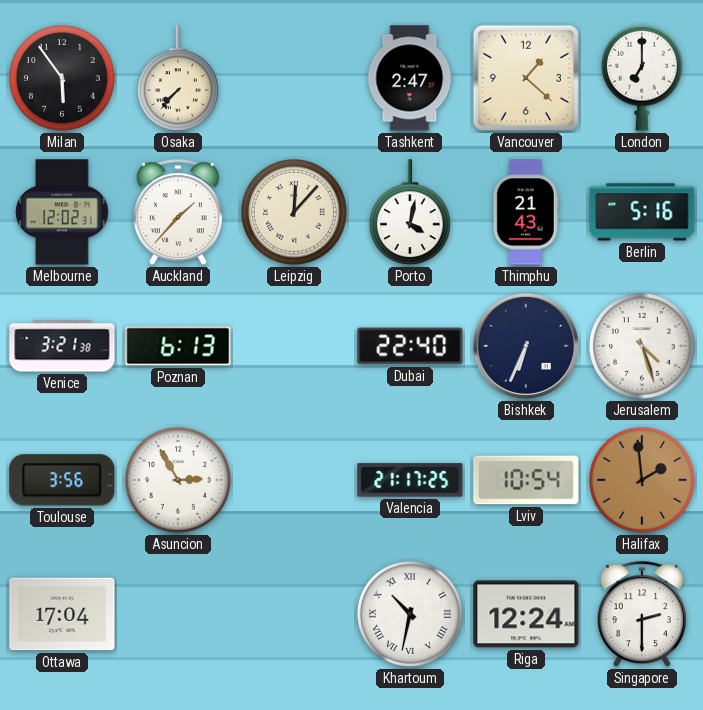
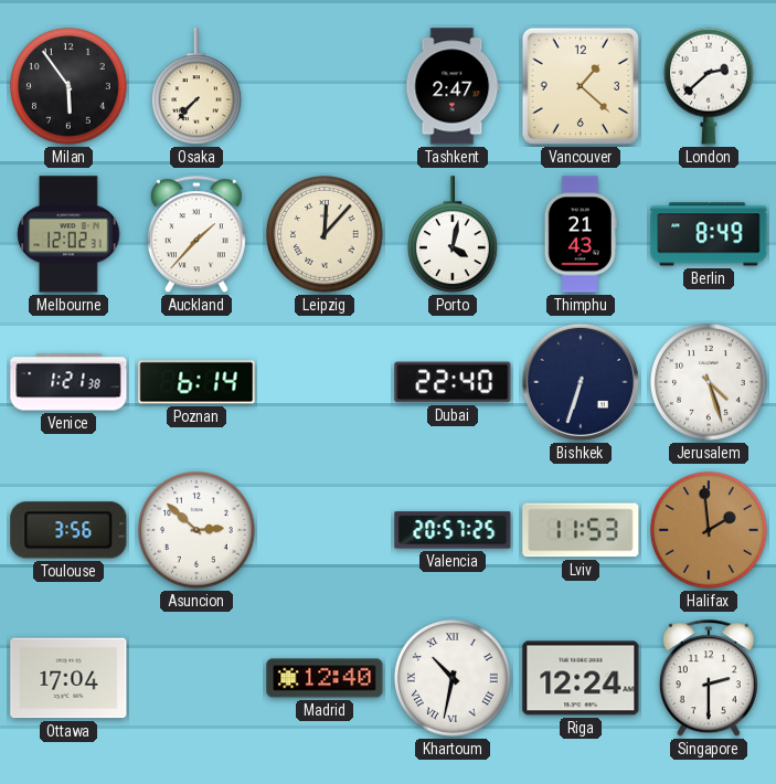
London: 7:00 -> 2:38 (709, 86)
Berlin: 5:16 -> 8:49 (709, 234)
Venice: 3:21 -> 1:21 (68, 382)
Poznan: 6:13 -> 6:14 (196, 382)
Bishkek: 6:34 -> 6:33 (581, 382)
Asuncion: 2:55 -> 2:52 (198, 531)
Valencia: 21:17 -> 20:57 (453, 530)
Lviv: 10:54 -> 11:53 (581, 530)
Madrid: none -> 12:40 (325, 678)
